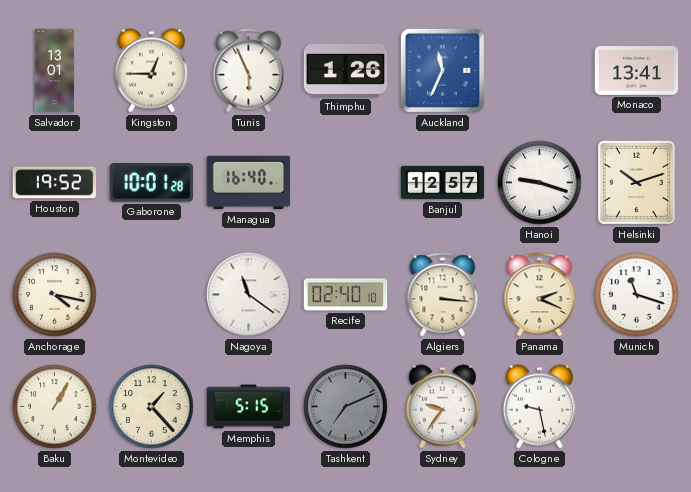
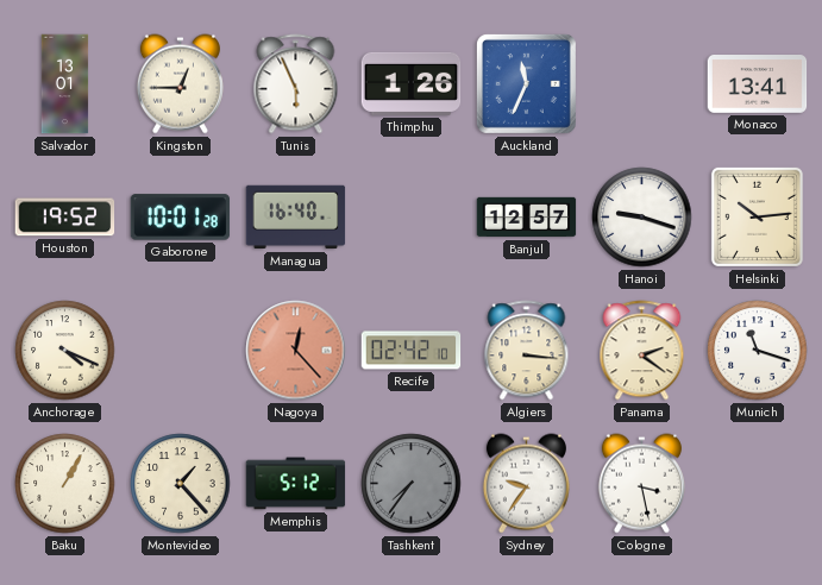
Helsinki: 10:12 -> 10:14 (757, 216)
Anchorage: 4:17 -> 4:19 (65, 351)
Nagoya: 11:21 -> 12:23 (296, 351)
Nagoya dial: white -> salmon (296, 351)
Recife: 02:40 -> 02:42 (412, 351)
Panama: 2:19 -> 2:21 (642, 351)
Memphis: 5:15 -> 5:12 (296, 484)
Tashkent: 7:11 -> 7:36 (412, 484)
Cologne: 9:28 -> 3:28 (641, 484)
